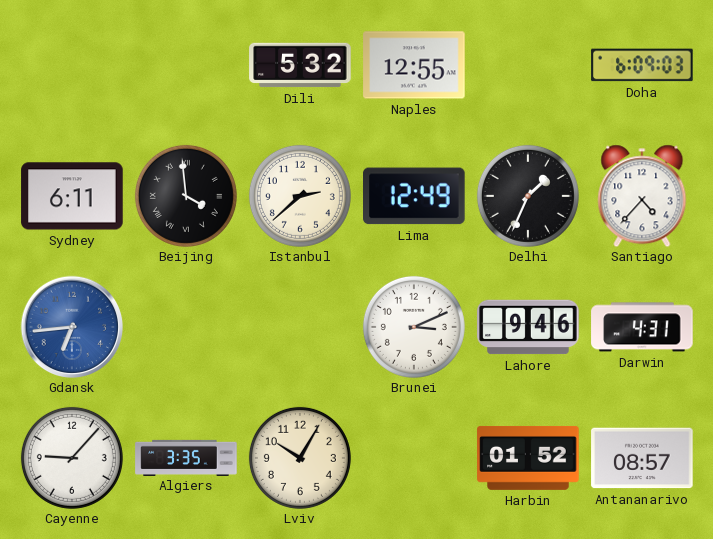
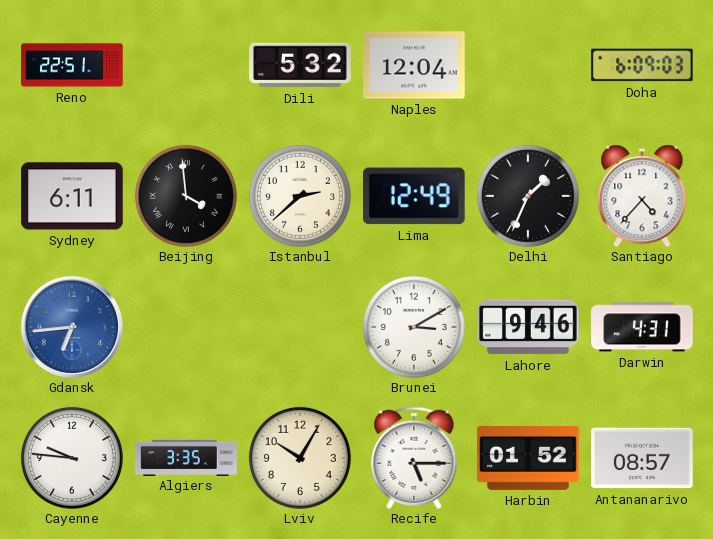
Reno: none -> 22:51 (72, 65)
Naples: 12:55 -> 12:04 (414, 65)
Brunei: 3:11 -> 3:10 (414, 327)
Cayenne: 9:07 -> 9:46 (72, 458)
Recife: none -> 5:15 (414, 458)
